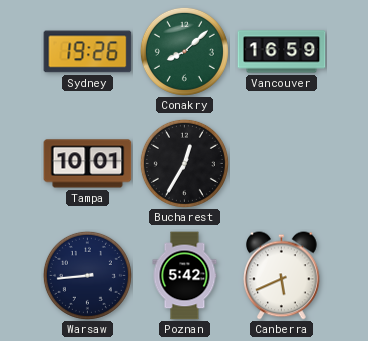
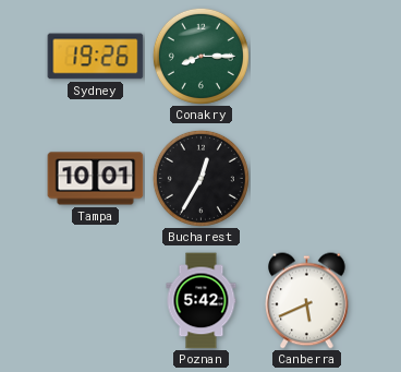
Conakry: 8:08 -> 8:15 (200, 56)
Vancouver: 16:59 -> none (282, 52)
Warsaw: 8:44 -> none (87, 275)
